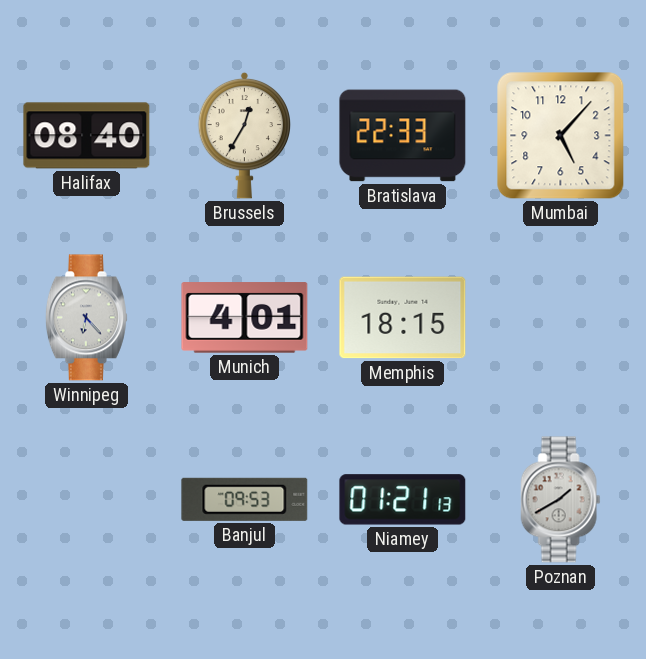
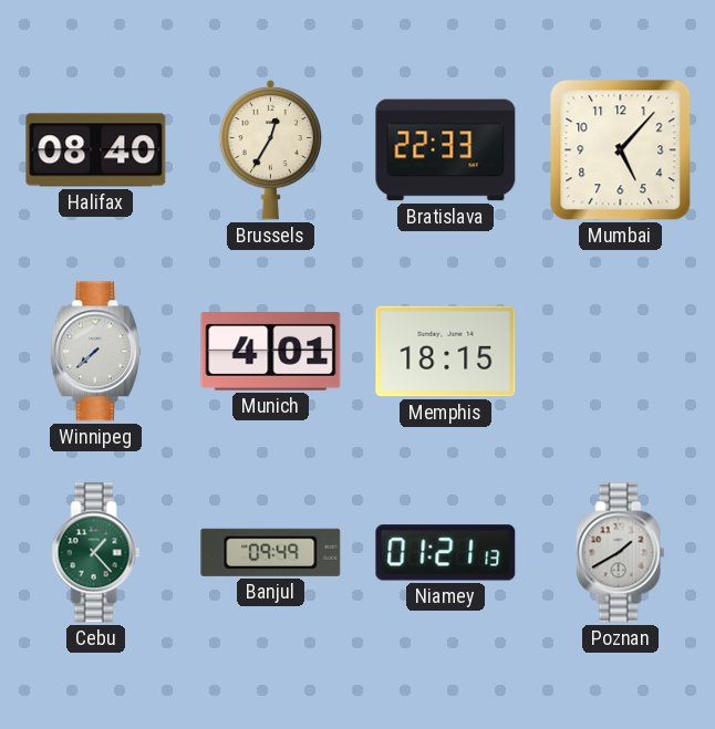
Winnipeg: 6:23 -> 7:38 (95, 352)
Cebu: none -> 1:23 (96, 553)
Banjul: 09:53 -> 09:49 (271, 552)
